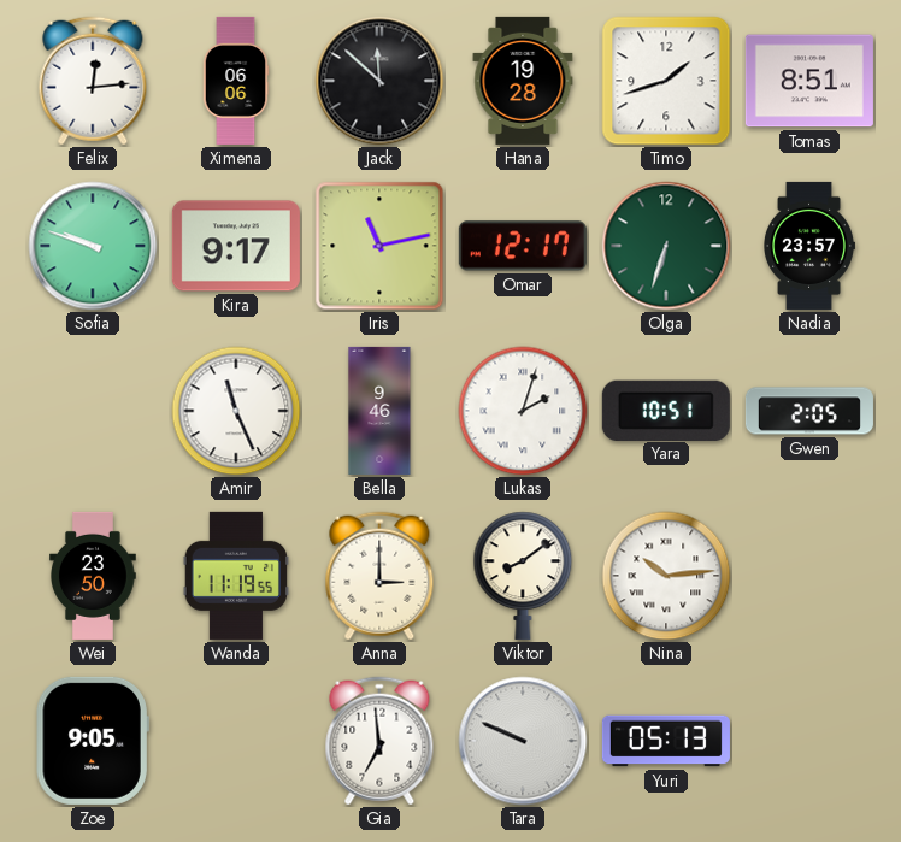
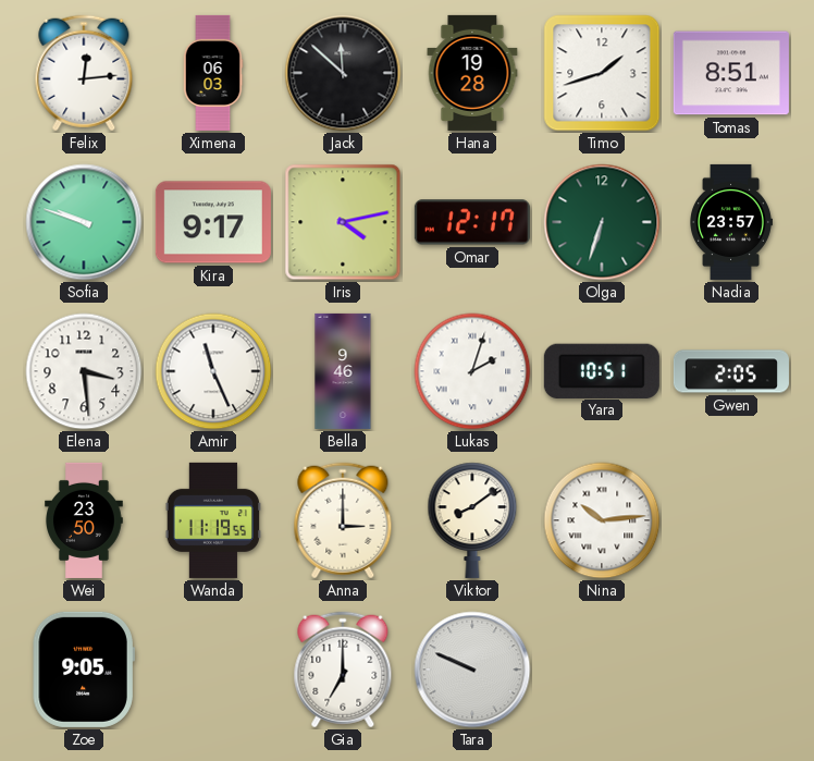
Ximena: 06:06 -> 06:03 (213, 73)
Iris: 11:13 -> 4:13 (343, 222)
Elena: none -> 3:29 (84, 371)
Gia: 6:59 -> 7:00 (343, 670)
Yuri: 05:13 -> none (666, 741)
